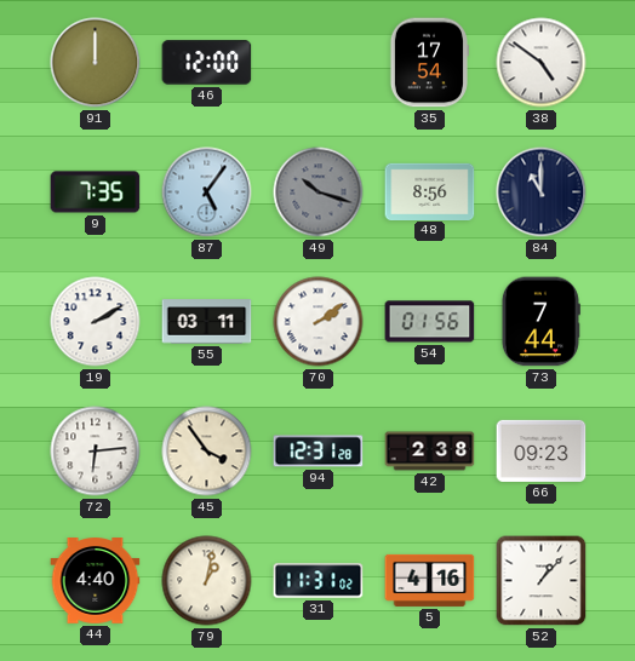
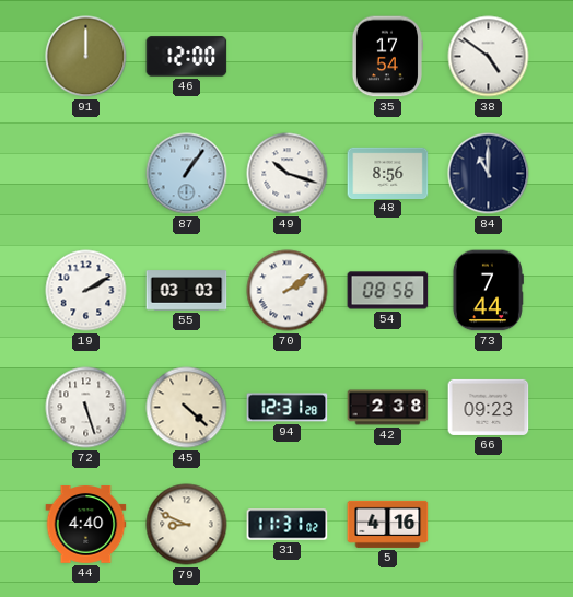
9: 7:35 -> none (96, 192)
87: 5:06 -> 1:06 (187, 174)
49 dial: grey -> white (288, 174)
55: 03:11 -> 03:03 (187, 291)
54: 01:56 -> 08:56 (388, 291)
72: 6:14 -> 5:27 (86, 408)
45: 3:54 -> 4:22 (187, 408)
79: 1:02 -> 8:49 (187, 525)
52: 1:07 -> none (542, 581)
